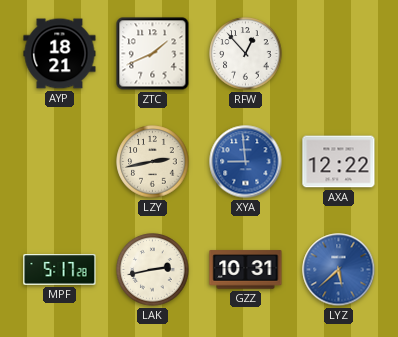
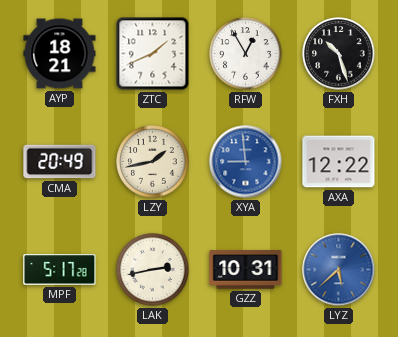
RFW: 12:53 -> 12:55 (246, 54)
FXH: none -> 10:27 (339, 54)
CMA: none -> 20:49 (60, 162)
LZY: 2:43 -> 1:43 (153, 162)
